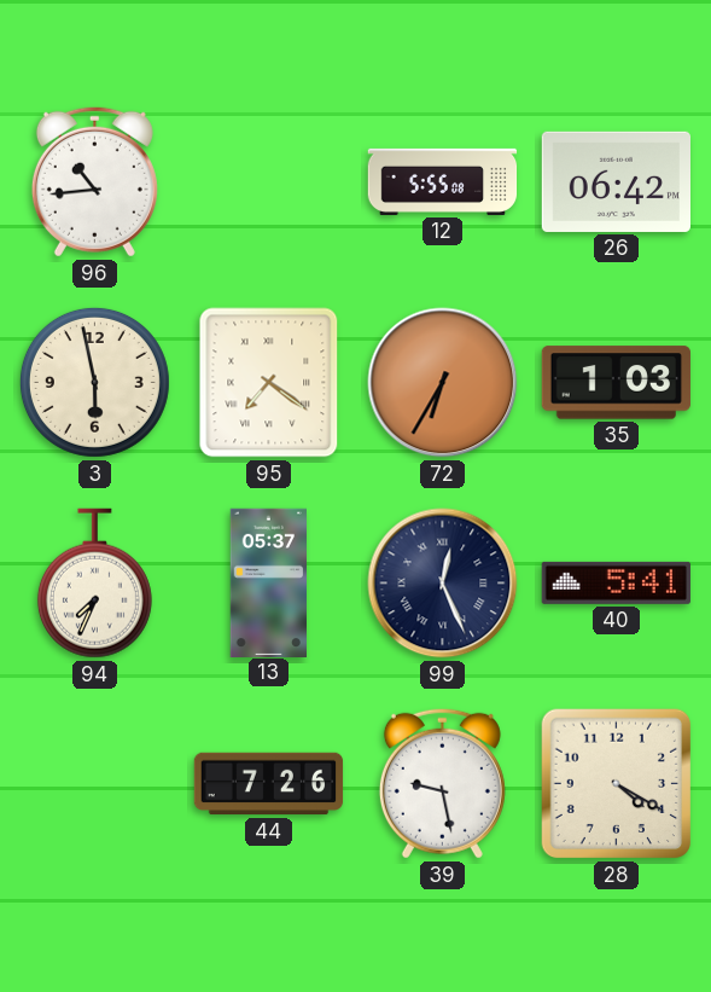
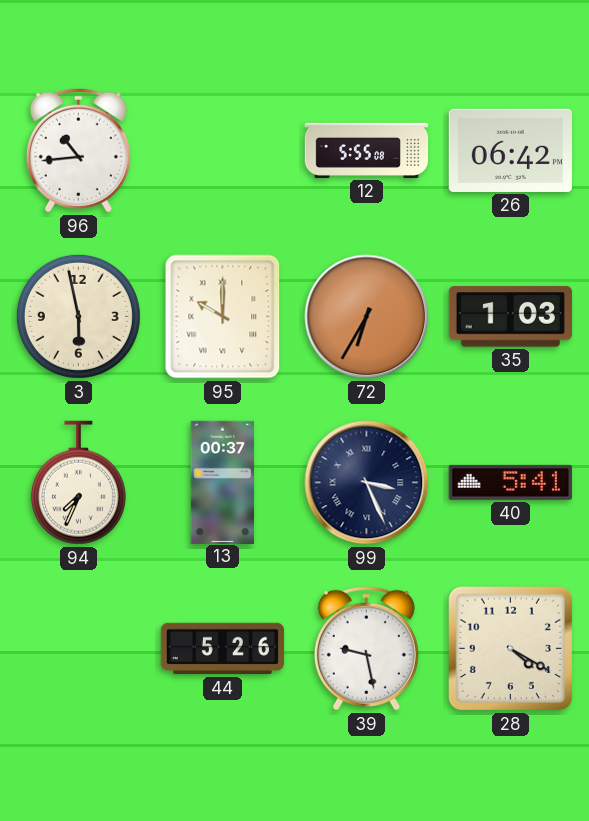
95: 7:21 -> 10:00 (223, 317)
13: 05:37 -> 00:37 (222, 482)
99: 12:26 -> 3:26 (367, 483)
44: 7:26 -> 5:26 (223, 649)
